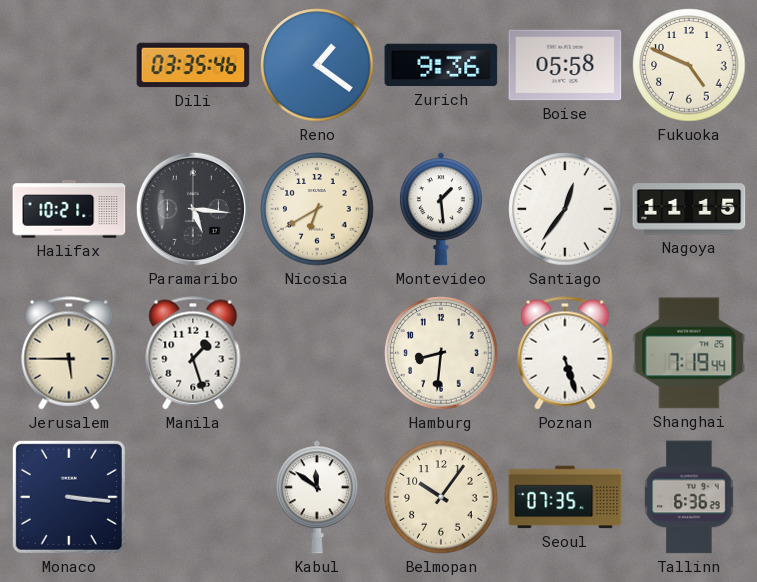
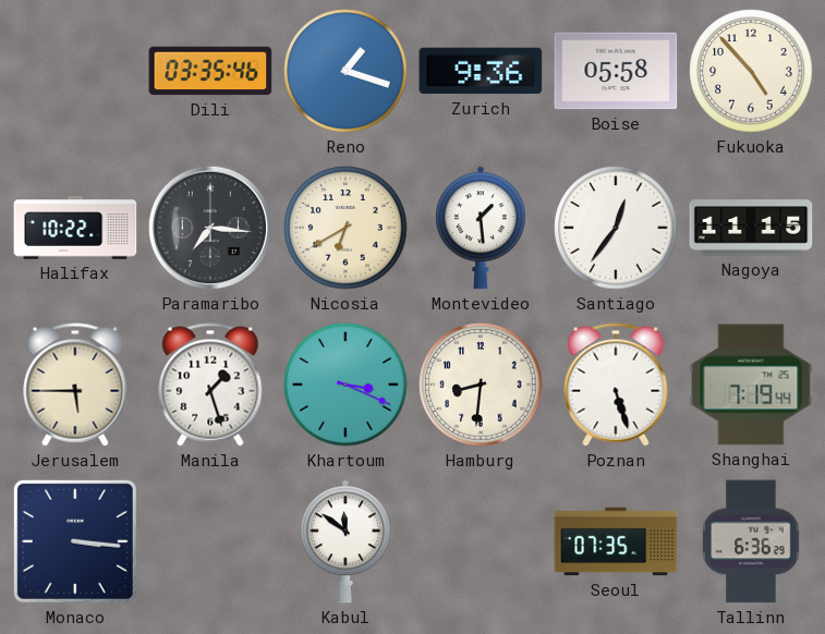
Reno: 1:21 -> 1:18 (345, 71)
Fukuoka: 4:49 -> 4:53 (751, 71)
Halifax: 10:21 -> 10:22 (75, 228)
Paramaribo: 5:16 -> 7:16 (210, 228)
Khartoum: none -> 3:19 (345, 385)
Belmopan: 10:06 -> none (441, 497)
